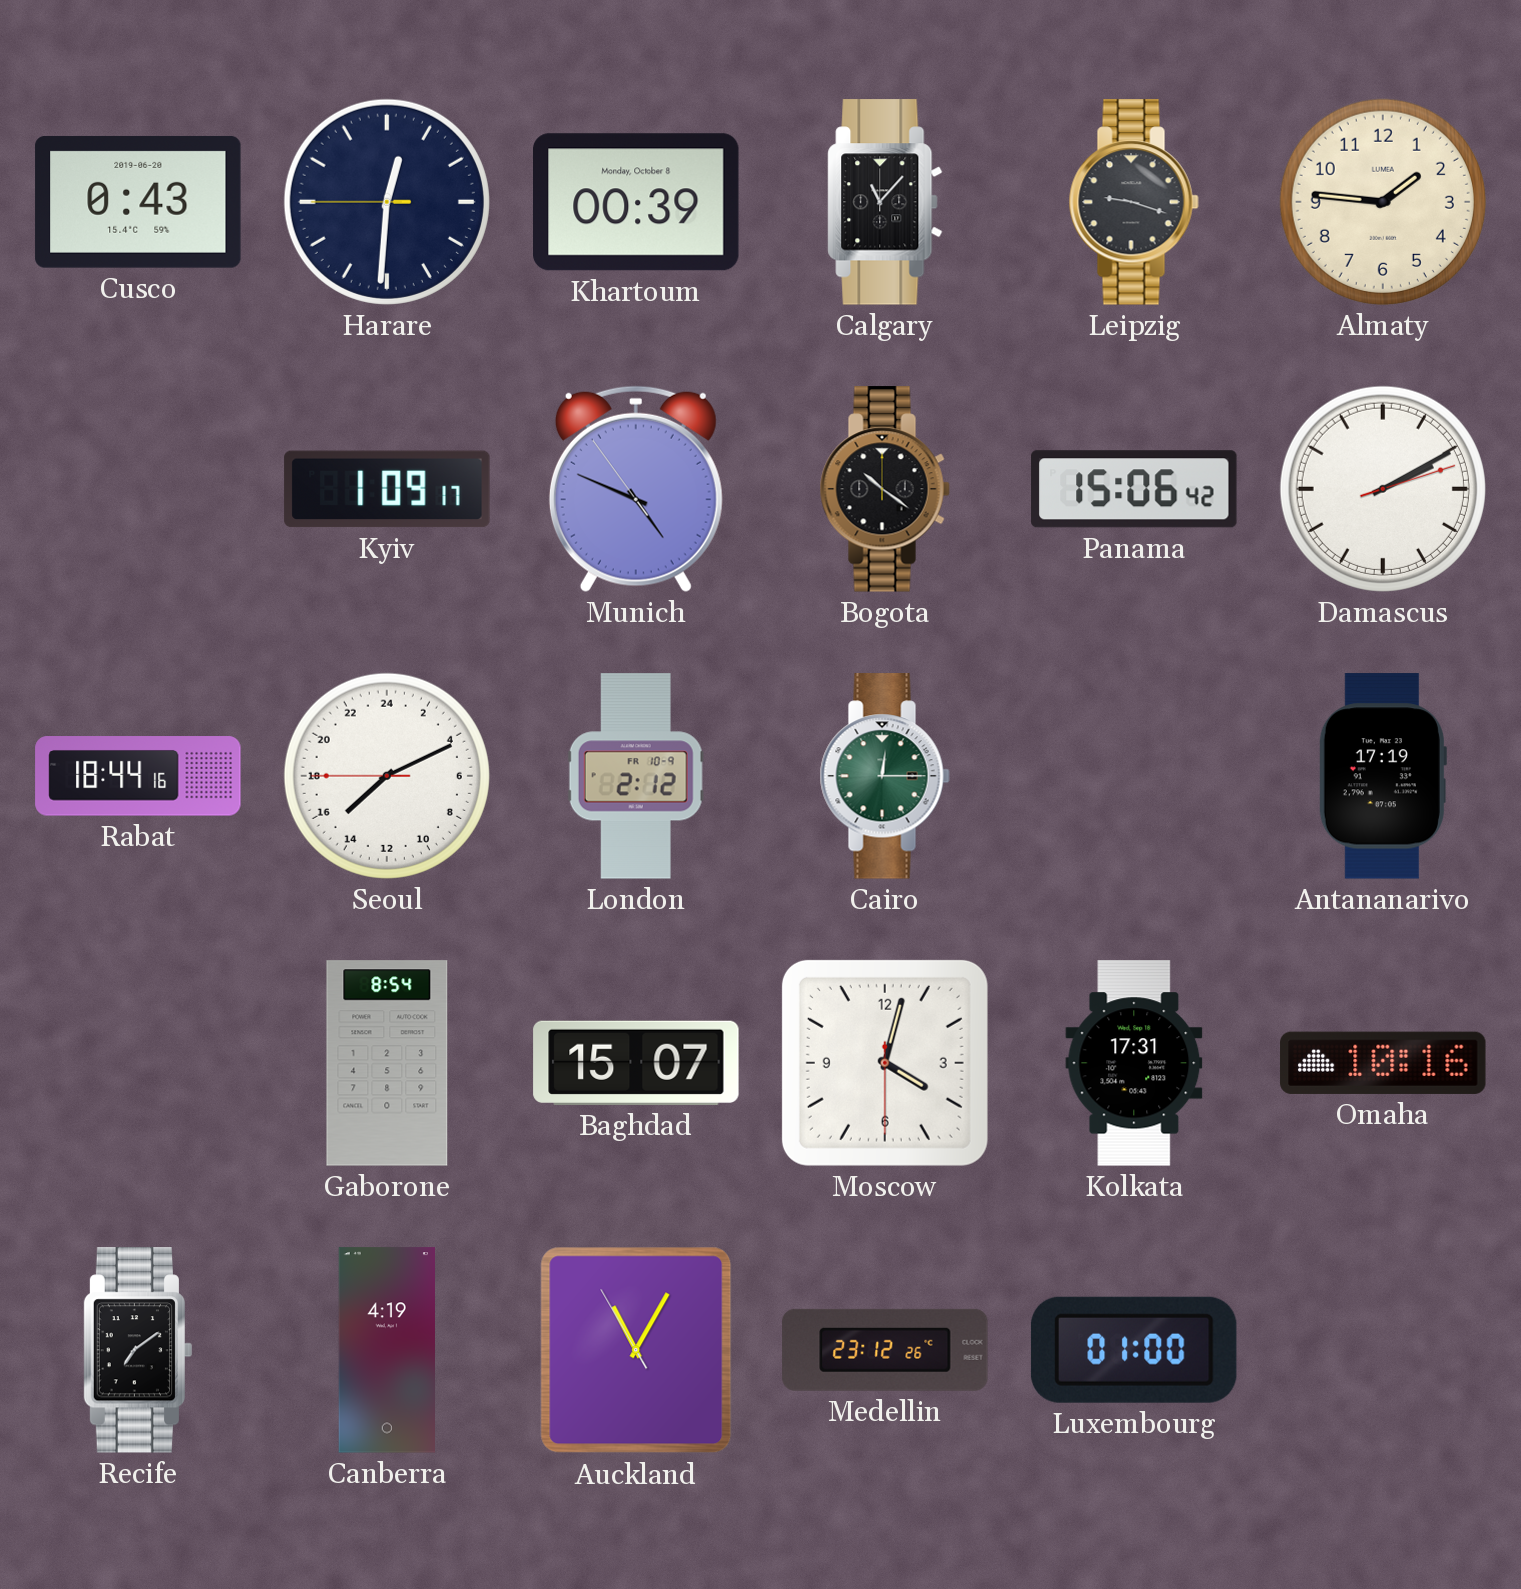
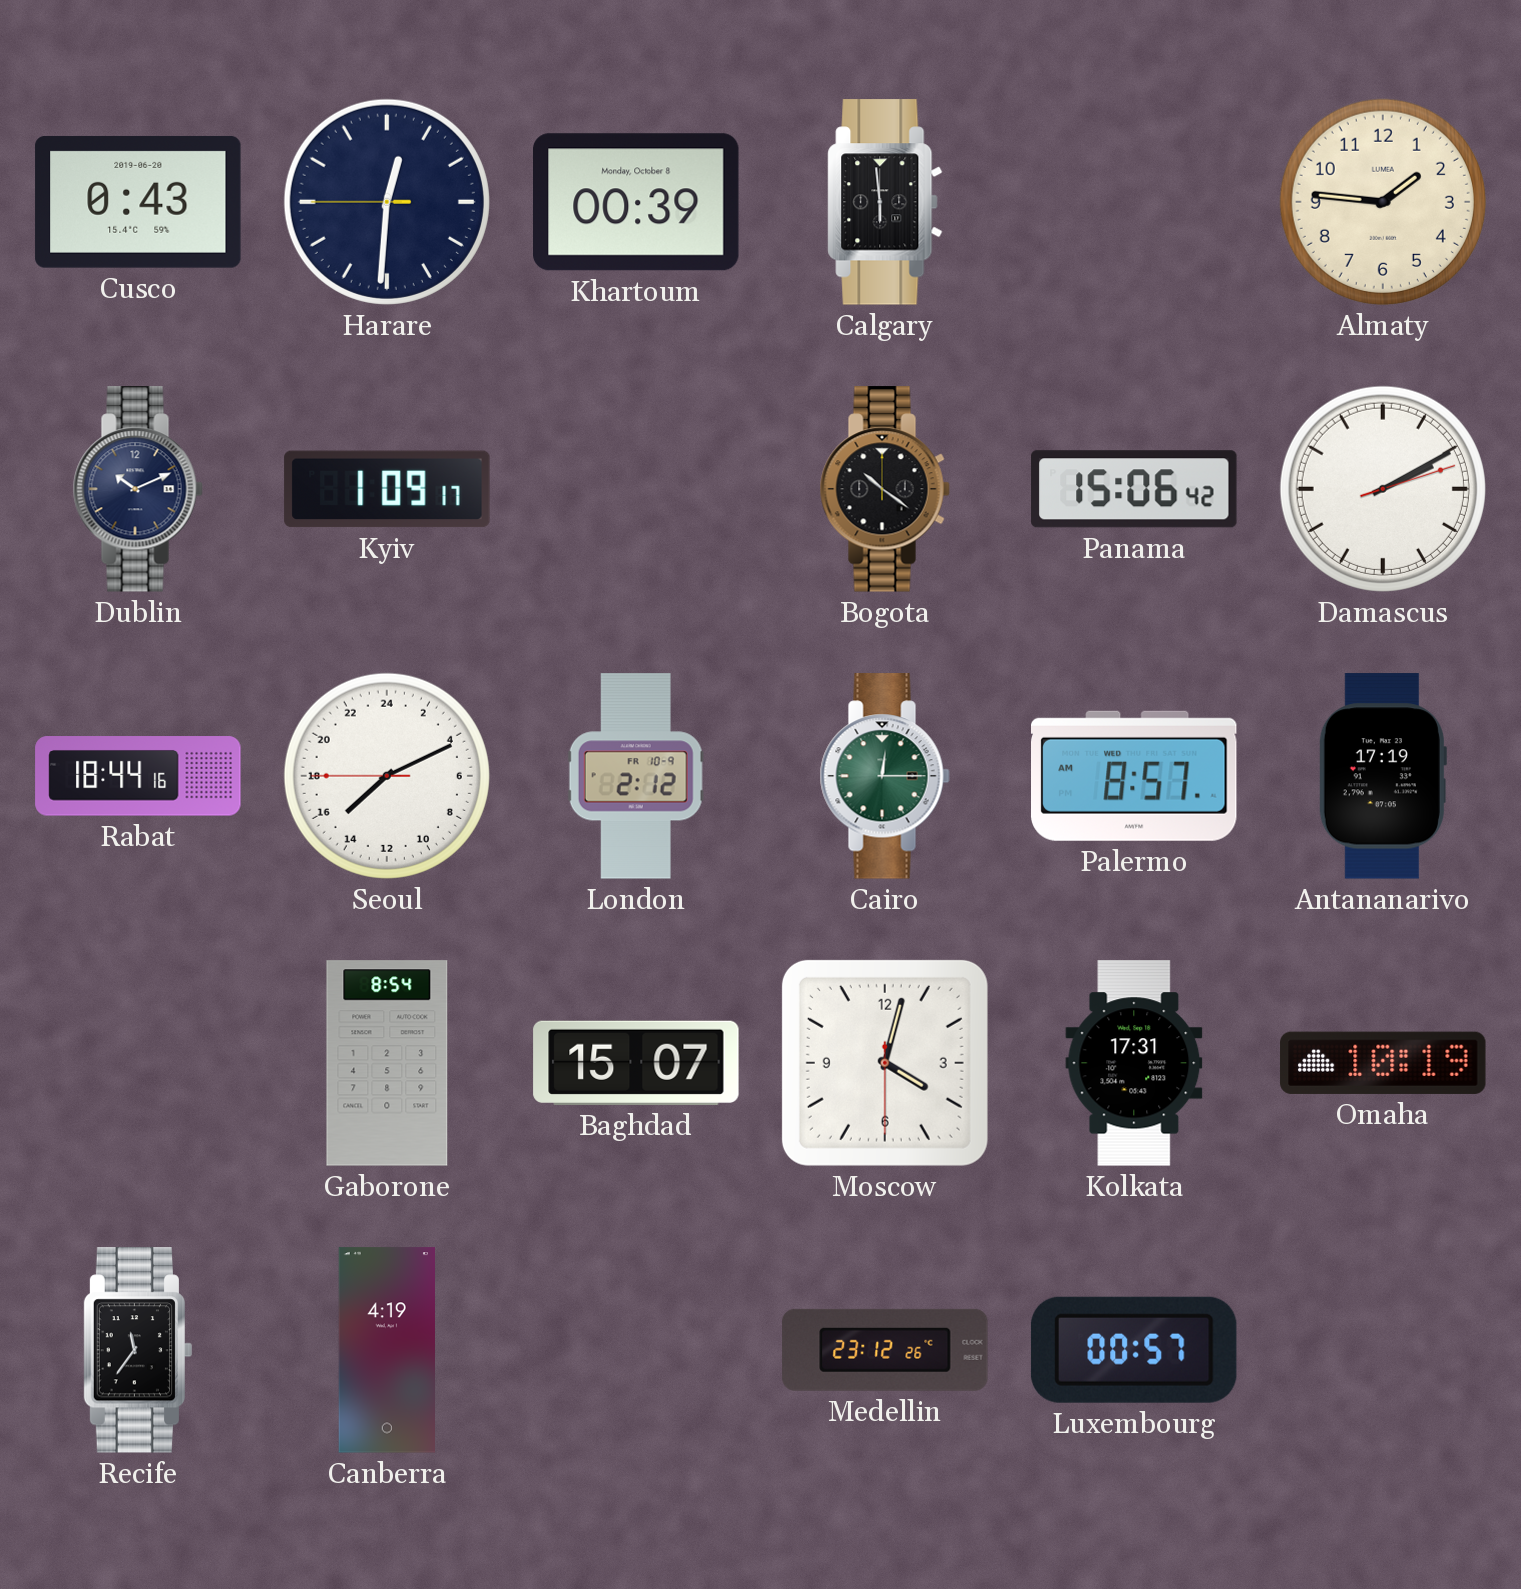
Calgary: 11:07 -> 5:59 (885, 202)
Leipzig: 9:18 -> none (1134, 202)
Dublin: none -> 10:11 (138, 489)
Munich: 4:48 -> none (636, 489)
Palermo: none -> 8:57 (1135, 776)
Omaha: 10:16 -> 10:19 (1383, 1063)
Recife: 7:09 -> 11:36 (138, 1350)
Auckland: 11:04 -> none (636, 1350)
Luxembourg: 01:00 -> 00:57 (1134, 1350)
